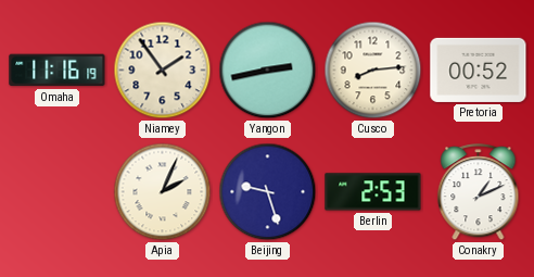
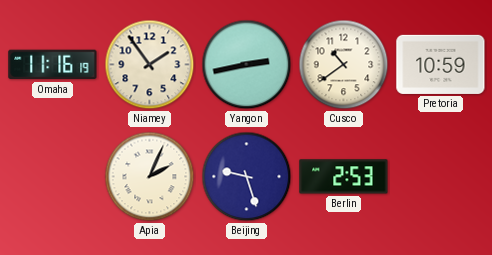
Cusco: 8:14 -> 10:39 (344, 65)
Pretoria: 00:52 -> 10:59 (441, 64)
Conakry: 1:11 -> none (479, 192)
